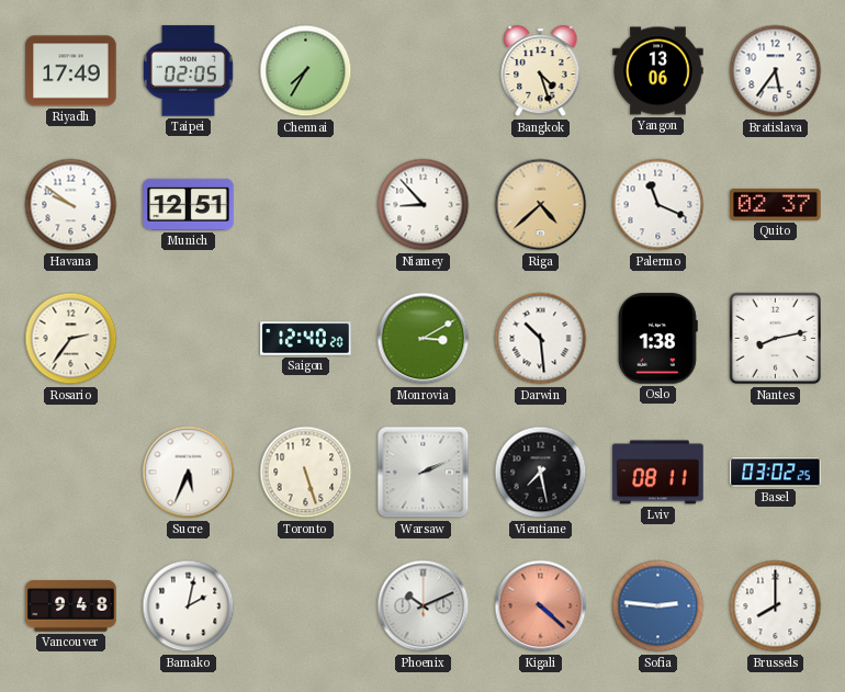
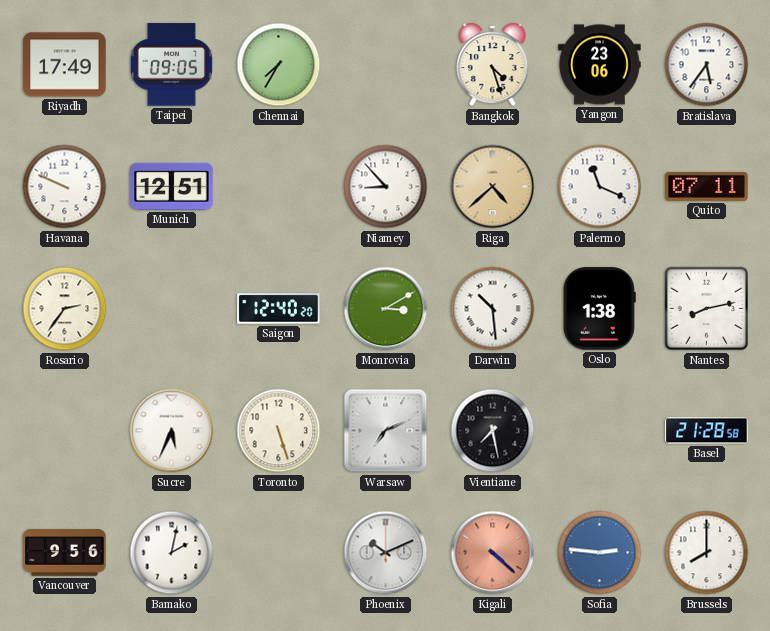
Taipei: 02:05 -> 09:05 (171, 65)
Yangon: 13:06 -> 23:06 (600, 65)
Havana: 9:51 -> 9:49 (65, 187)
Quito: 02:37 -> 07:11 (707, 186)
Warsaw: 2:11 -> 7:11 (386, 431)
Lviv: 08:11 -> none (658, 473)
Basel: 03:02 -> 21:28 (707, 431)
Vancouver: 9:48 -> 9:56 (65, 553)
